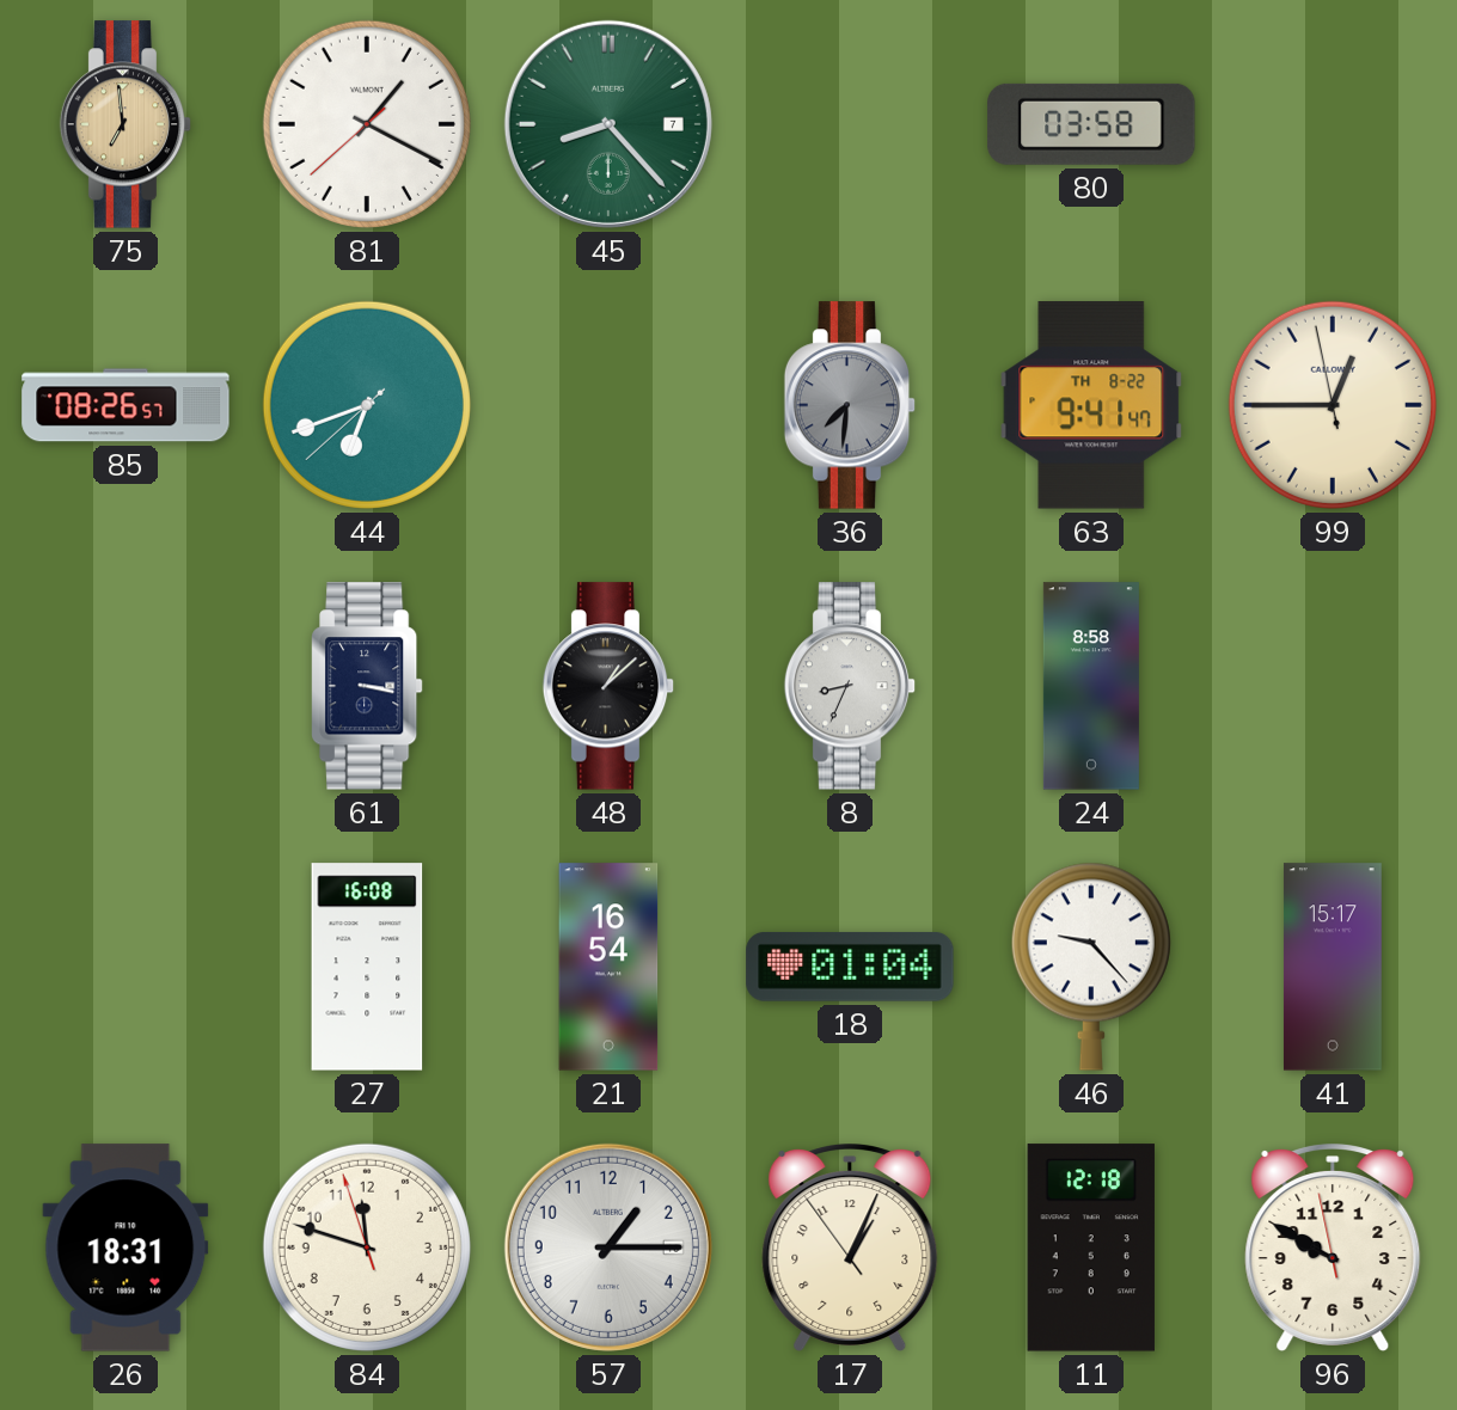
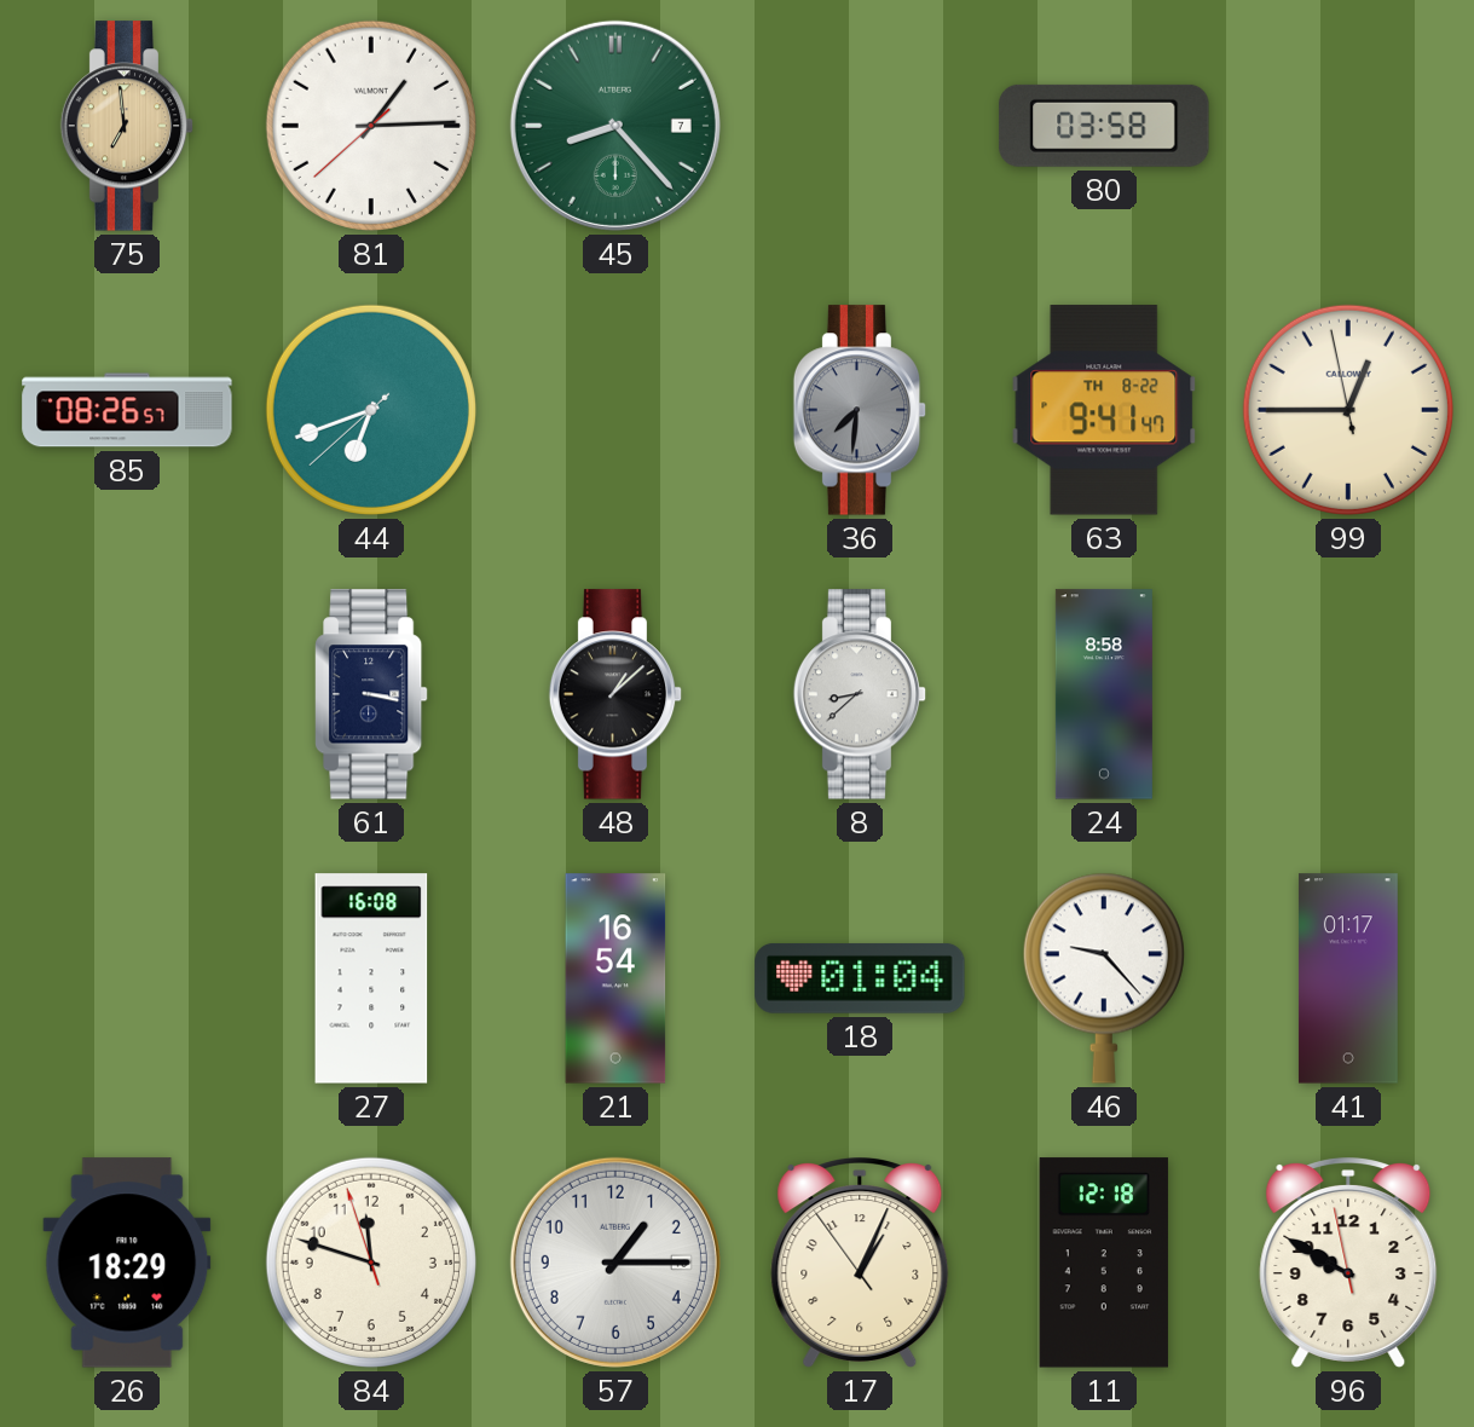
81: 1:19 -> 1:14 (371, 126)
8: 8:34 -> 8:38 (860, 694)
41: 15:17 -> 01:17 (1348, 978)
26: 18:31 -> 18:29 (127, 1263)
